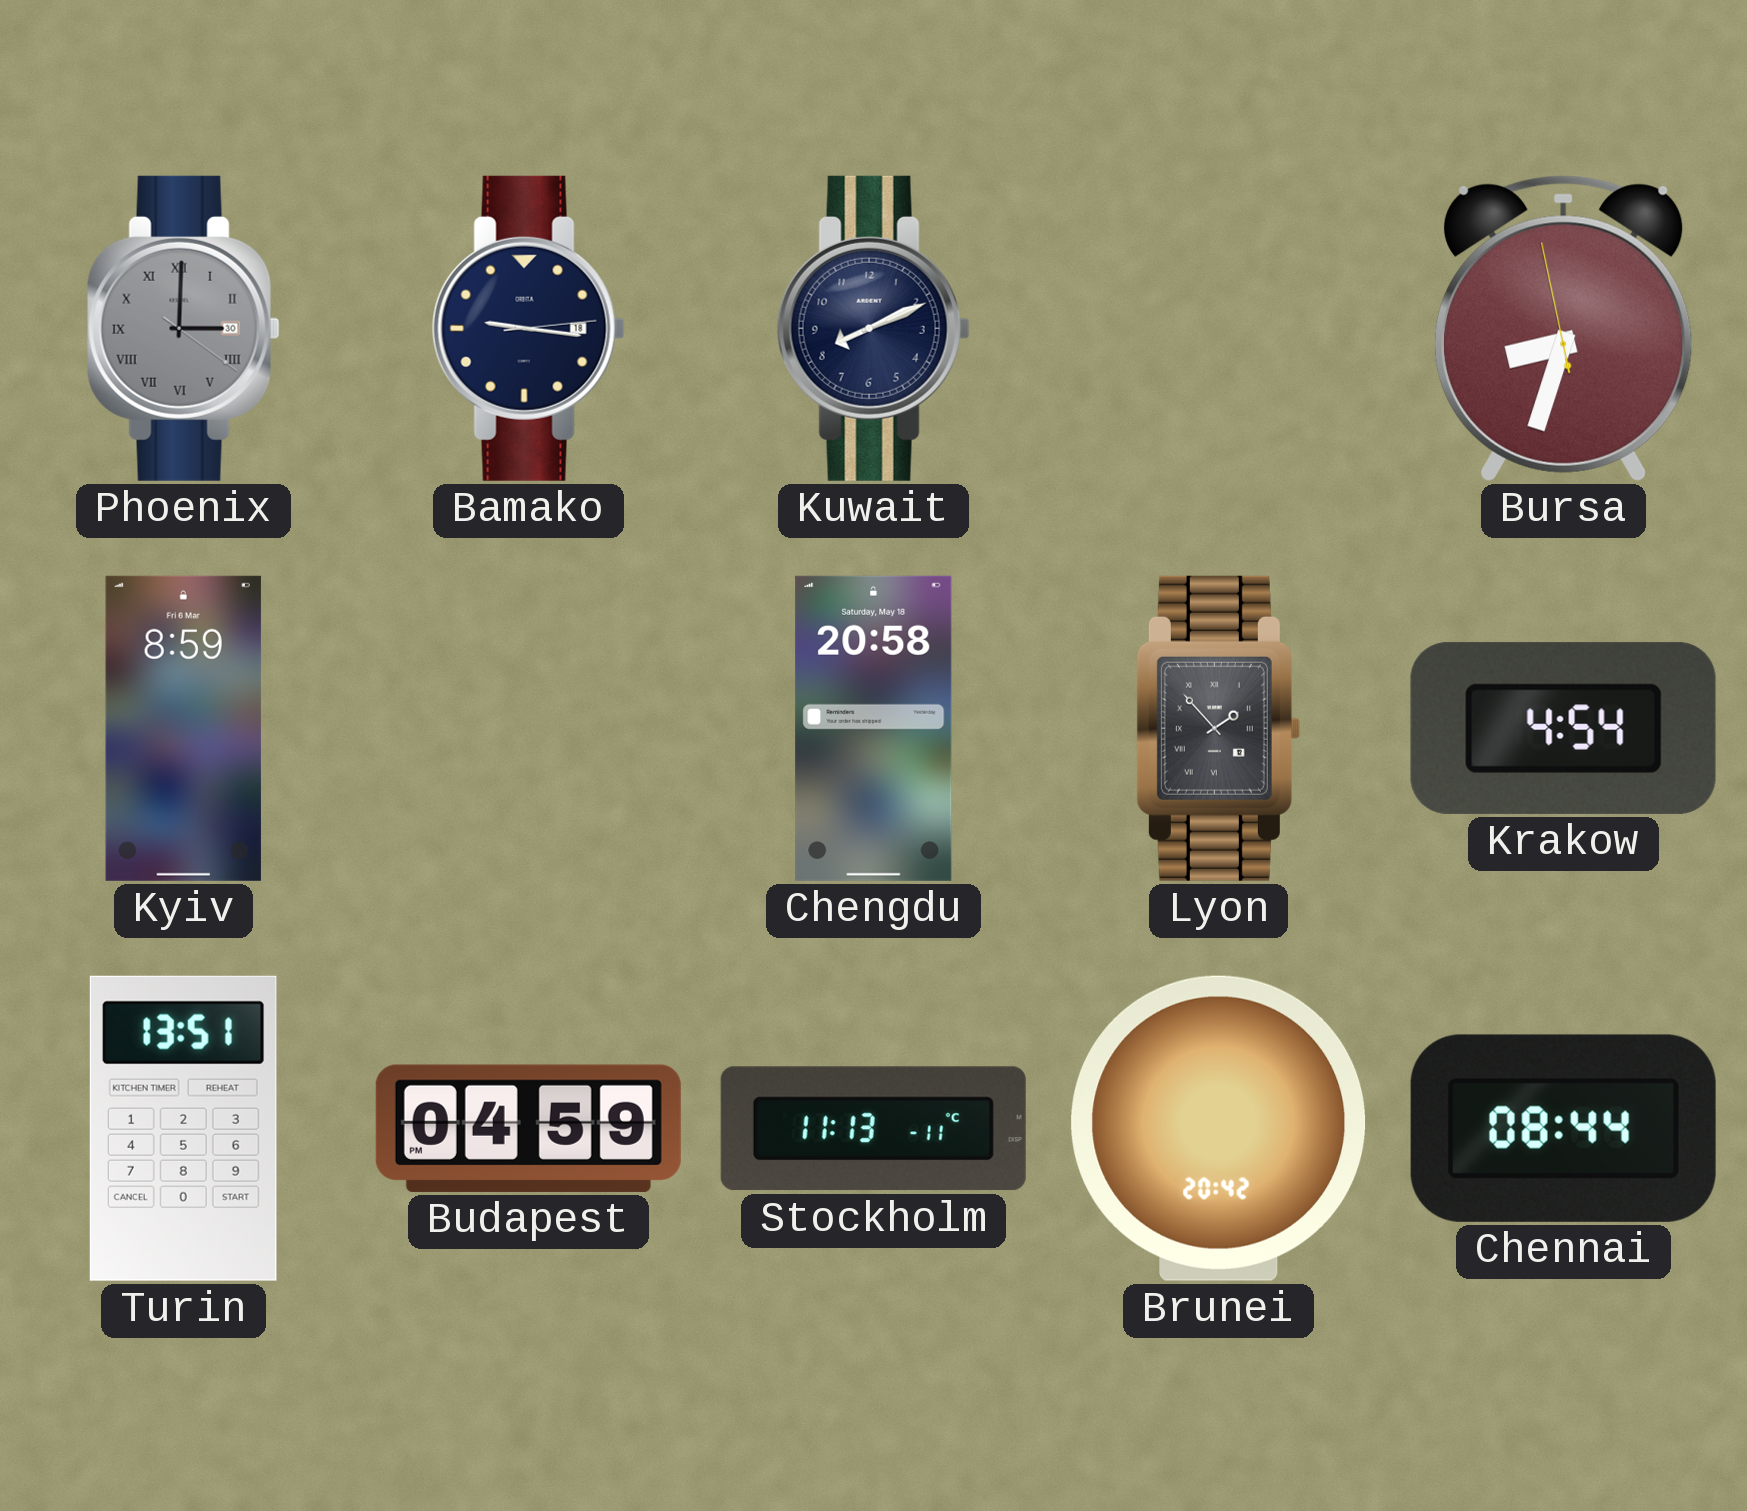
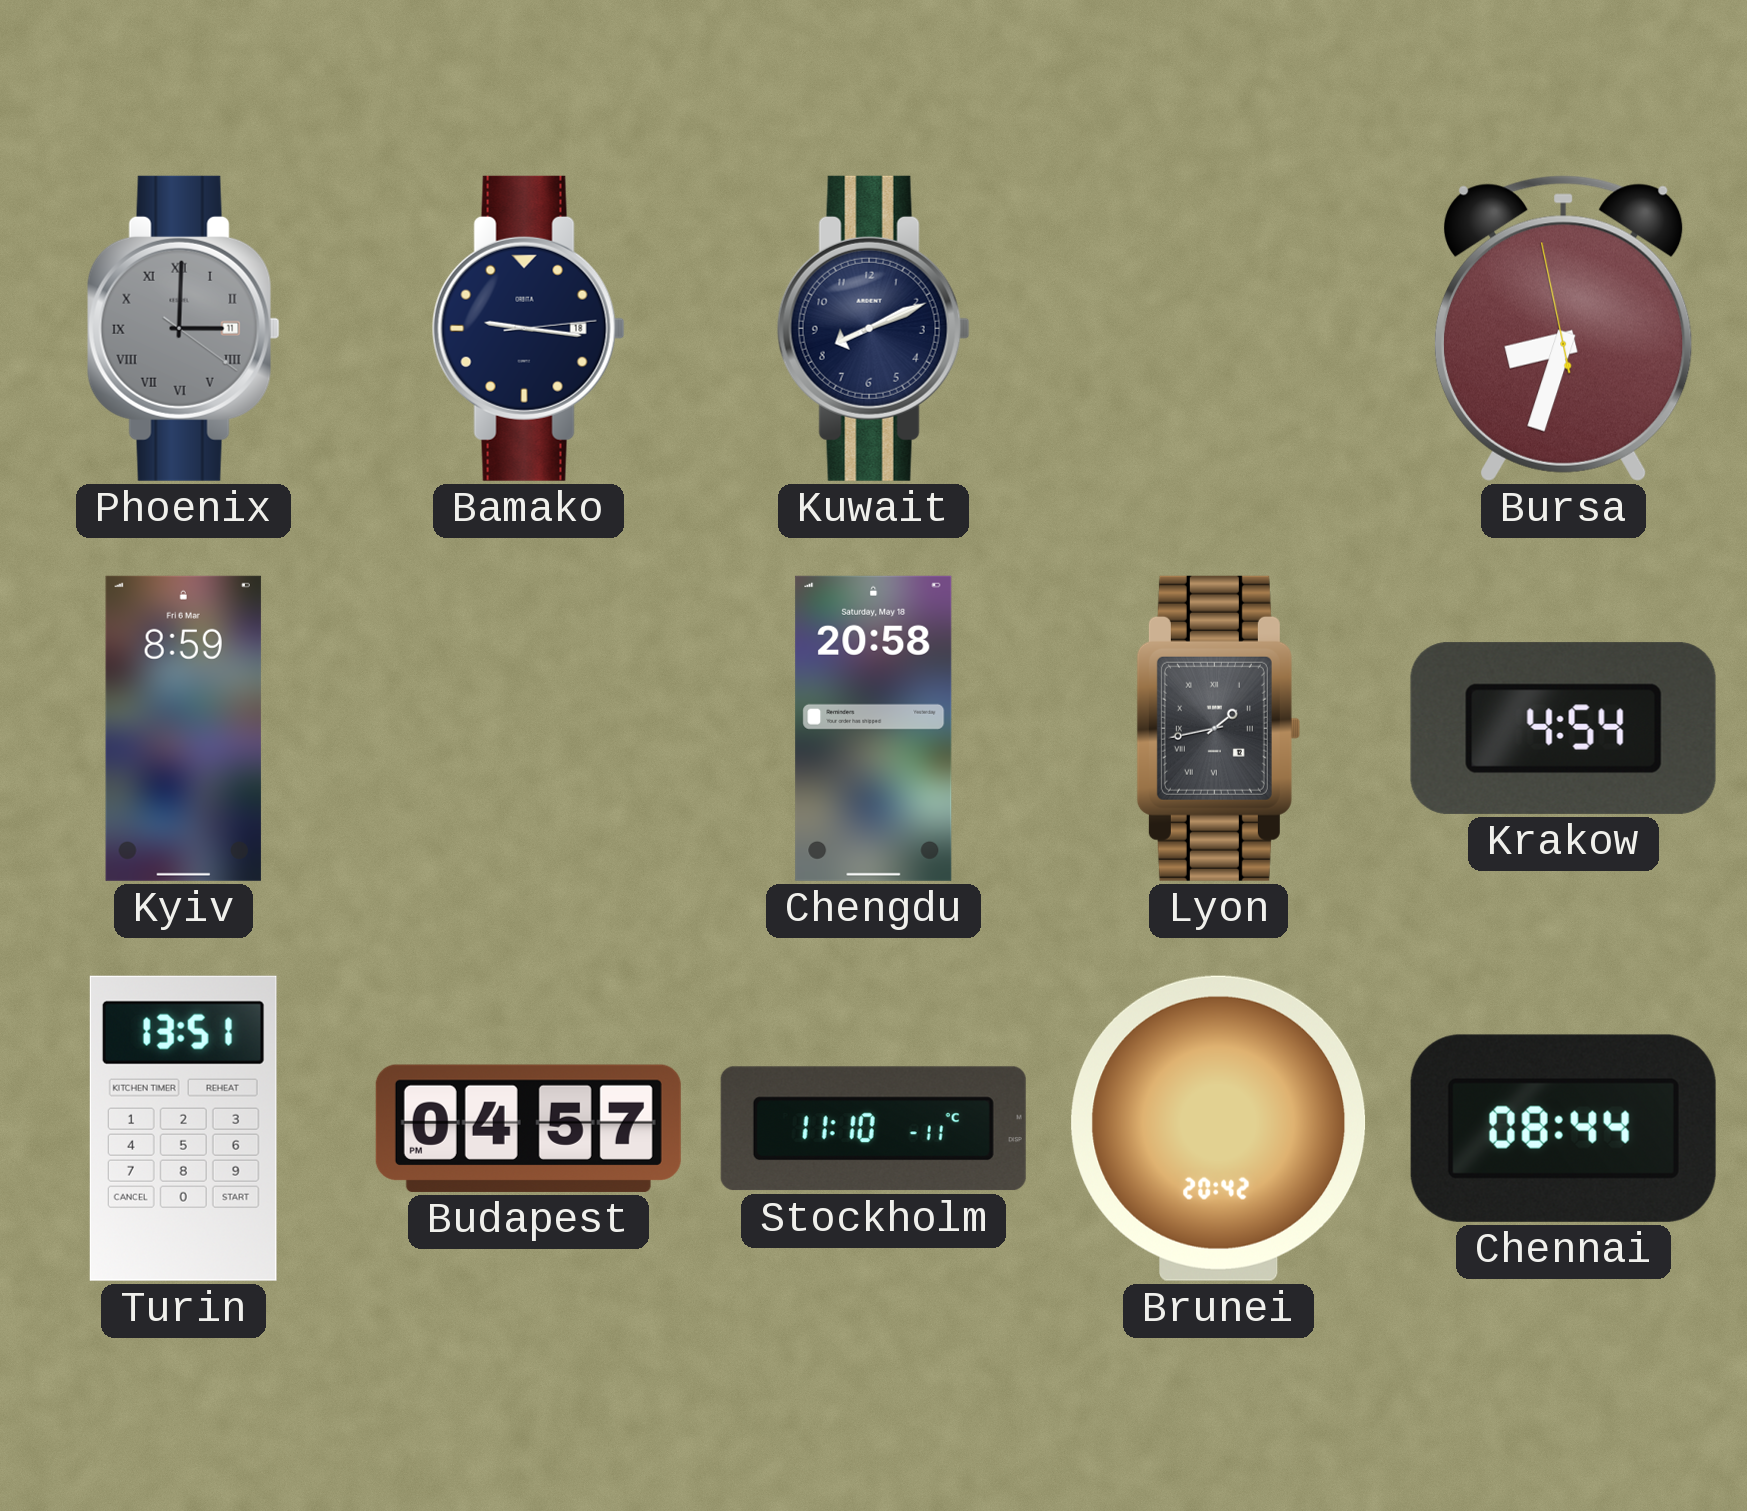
Phoenix date: 30 -> 11 (183, 328)
Lyon: 1:53 -> 1:43 (1218, 728)
Budapest: 04:59 -> 04:57 (528, 1128)
Stockholm: 11:13 -> 11:10 (873, 1129)
